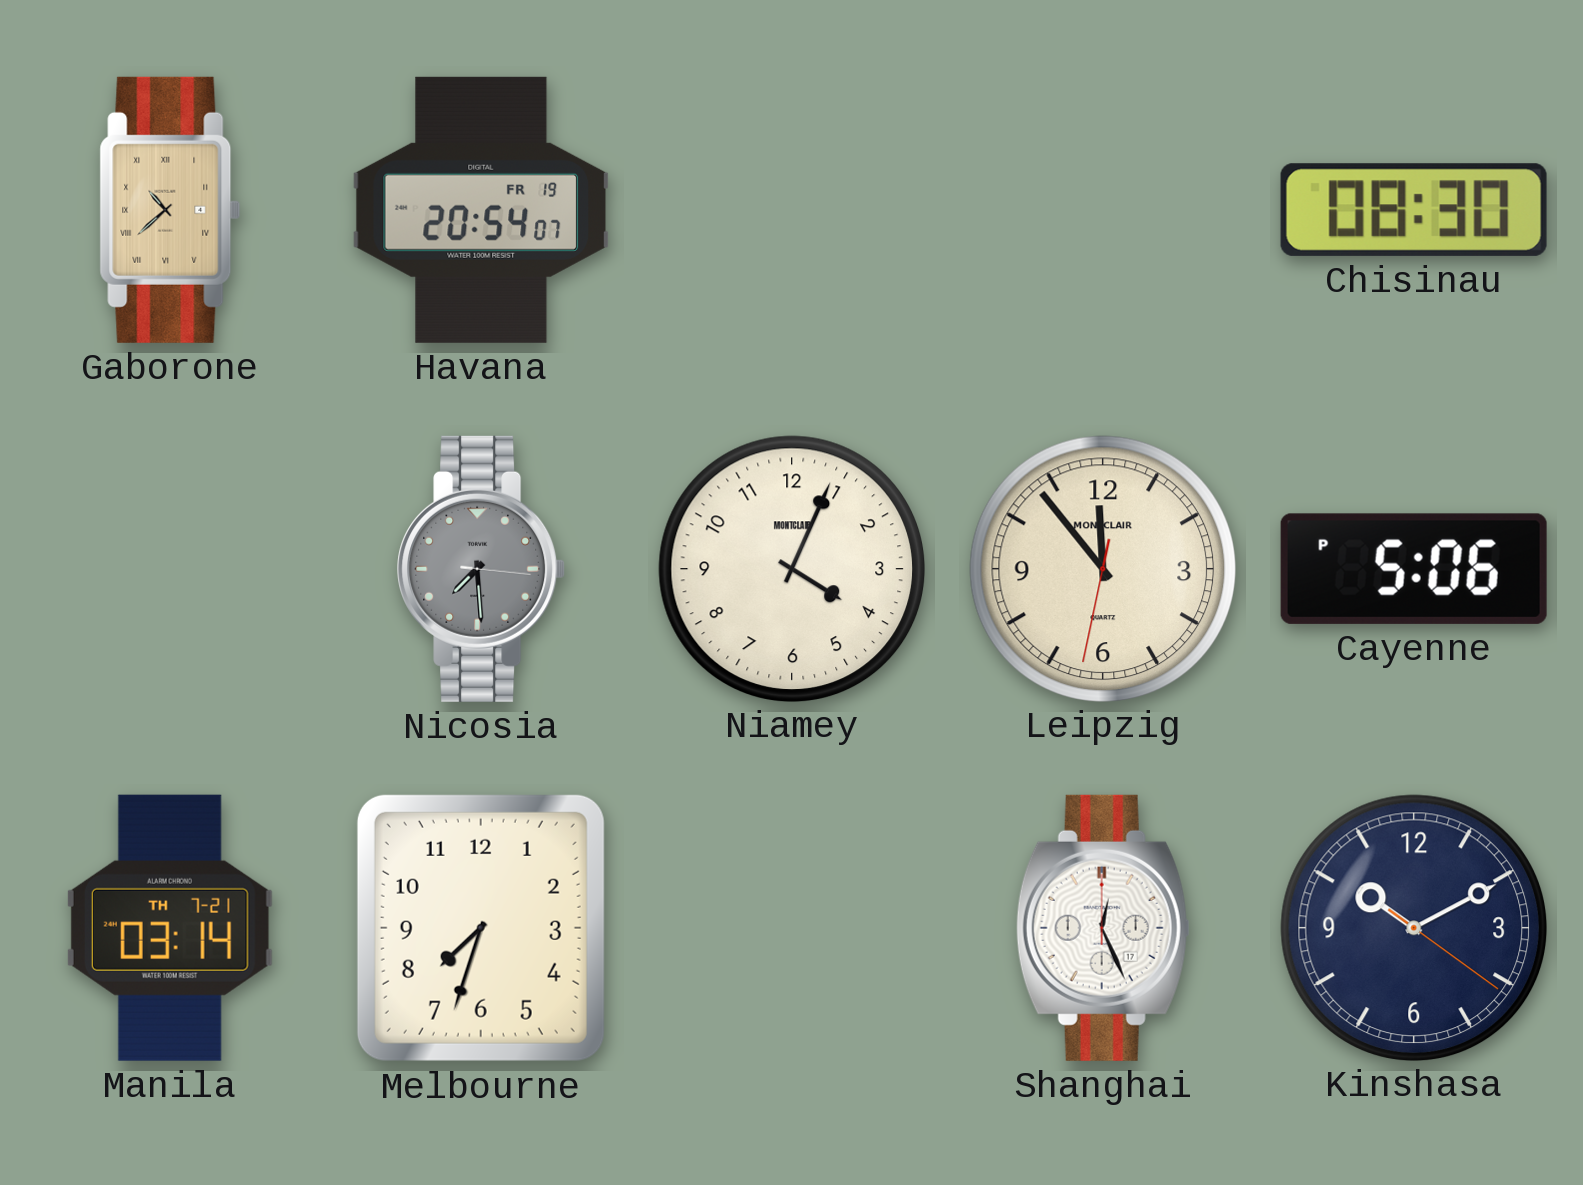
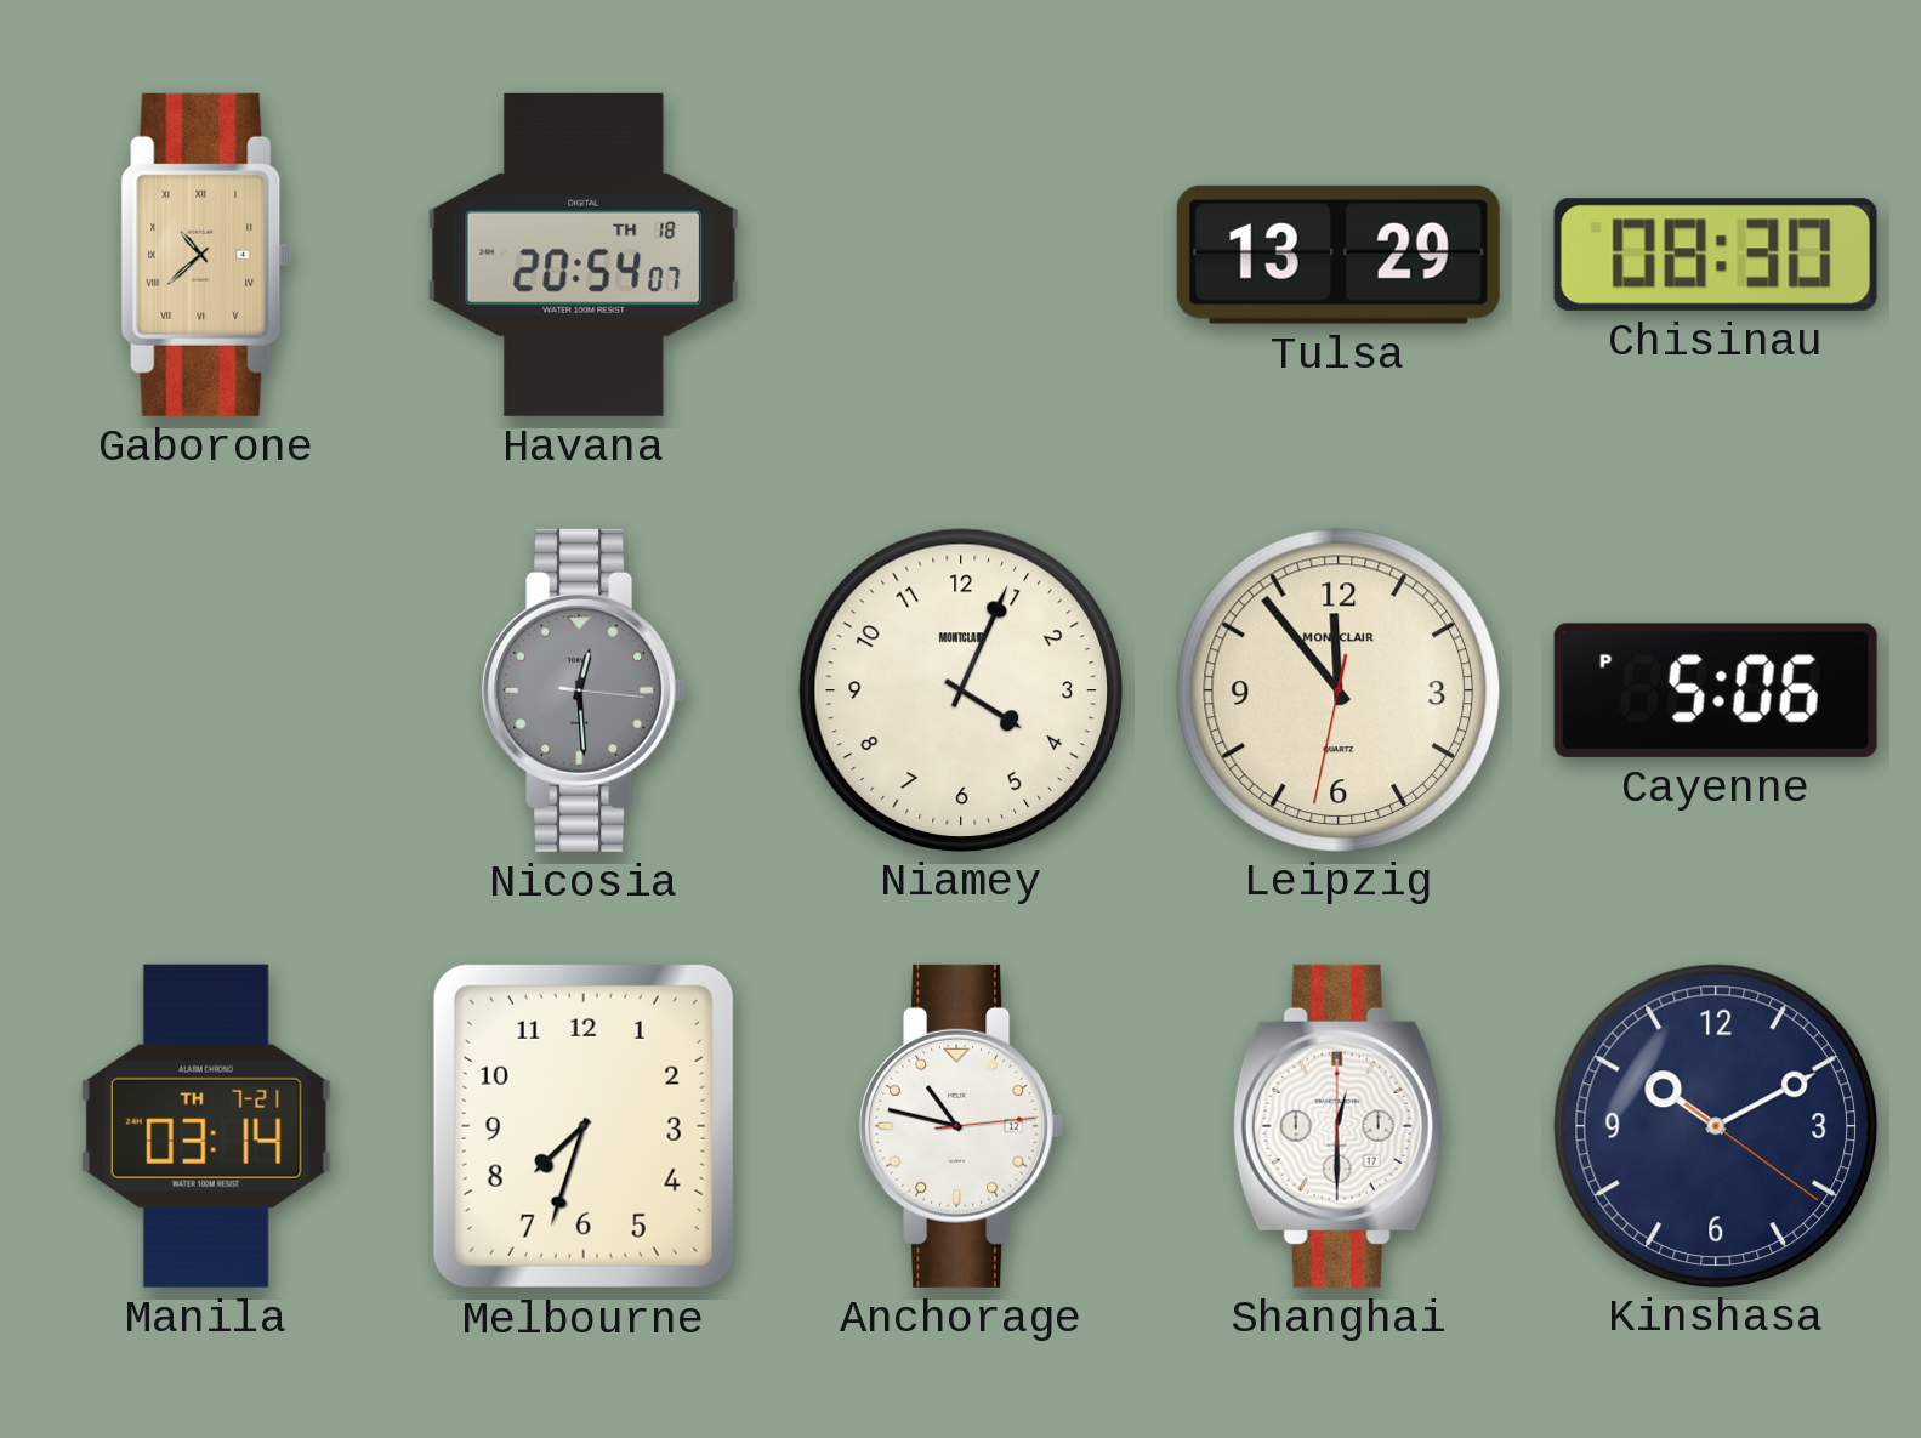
Havana date: FR 19 -> TH 18 (584, 255)
Tulsa: none -> 13:29 (1339, 255)
Nicosia: 7:29 -> 12:29 (584, 690)
Anchorage: none -> 10:47 (961, 1126)
Shanghai: 12:26 -> 12:30 (1339, 1126)
